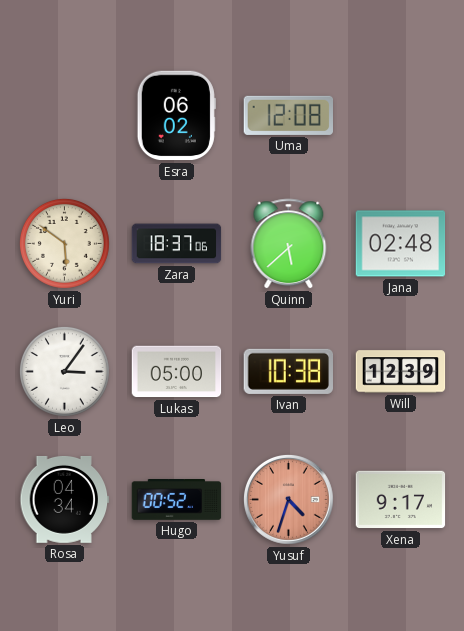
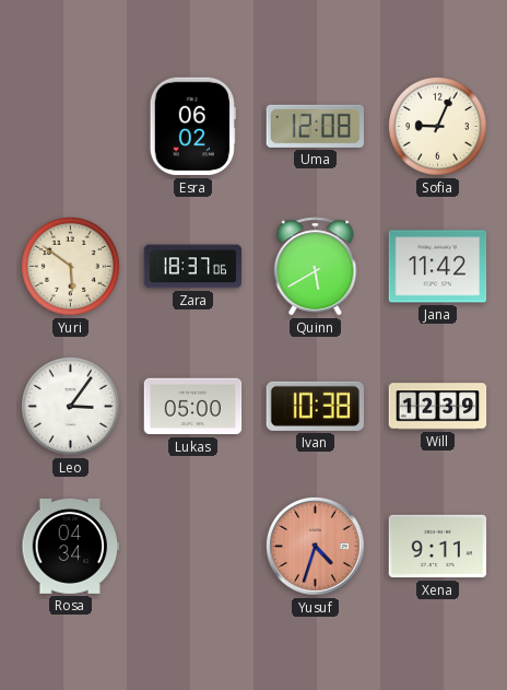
Sofia: none -> 9:04 (437, 126)
Quinn: 5:38 -> 5:40 (316, 267)
Jana: 02:48 -> 11:42 (438, 267)
Hugo: 00:52 -> none (177, 500)
Xena: 9:17 -> 9:11 (438, 547)
